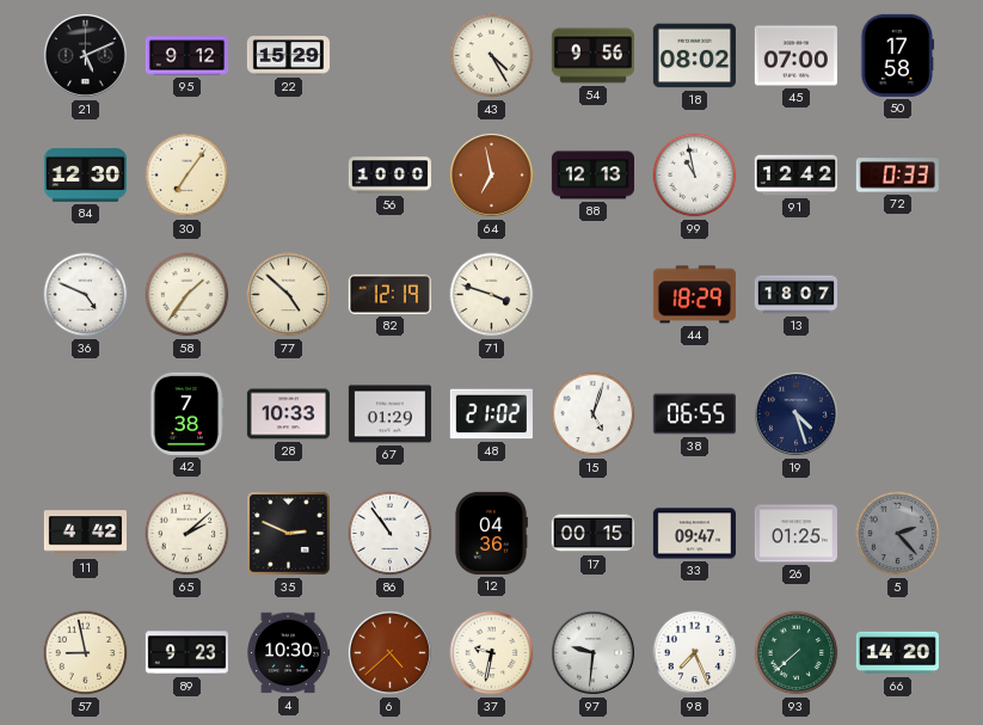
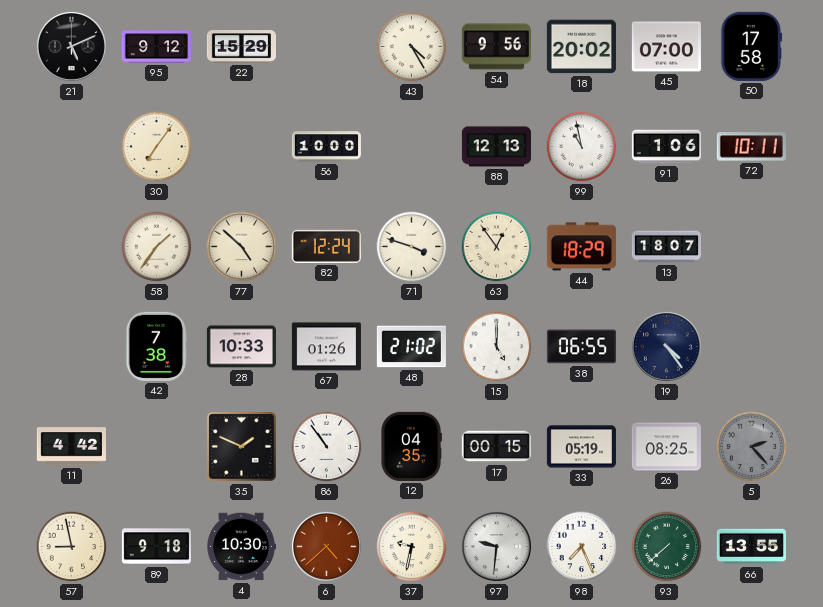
18: 08:02 -> 20:02 (581, 47)
84: 12:30 -> none (85, 174)
64: 6:58 -> none (491, 174)
91: 12:42 -> 1:06 (666, 147)
72: 0:33 -> 10:11 (751, 147)
36: 4:49 -> none (86, 295)
82: 12:19 -> 12:24 (326, 246)
63: none -> 12:54 (497, 247)
67: 01:29 -> 01:26 (326, 347)
15: 5:03 -> 5:00 (497, 347)
19: 4:27 -> 4:24 (666, 346)
65: 2:08 -> none (188, 534)
35: 2:49 -> 1:49 (242, 447)
12: 04:36 -> 04:35 (411, 446)
33: 09:47 -> 05:19 (581, 447)
26: 01:25 -> 08:25 (666, 447)
89: 9:23 -> 9:18 (156, 547)
66: 14:20 -> 13:55 (751, 547)
